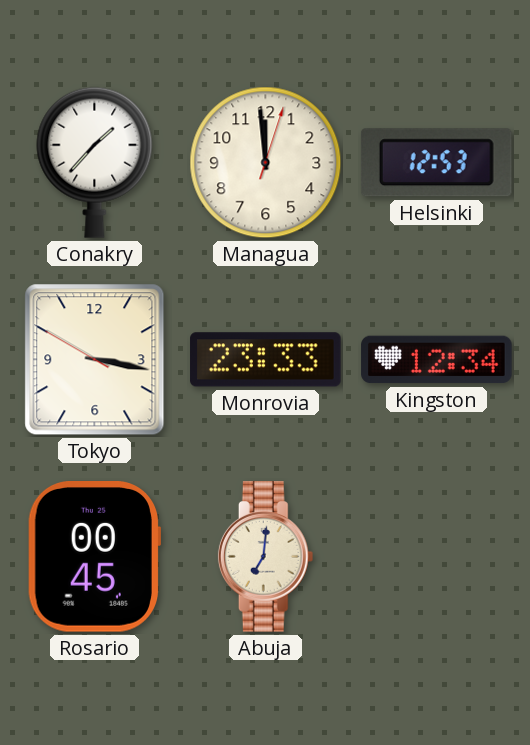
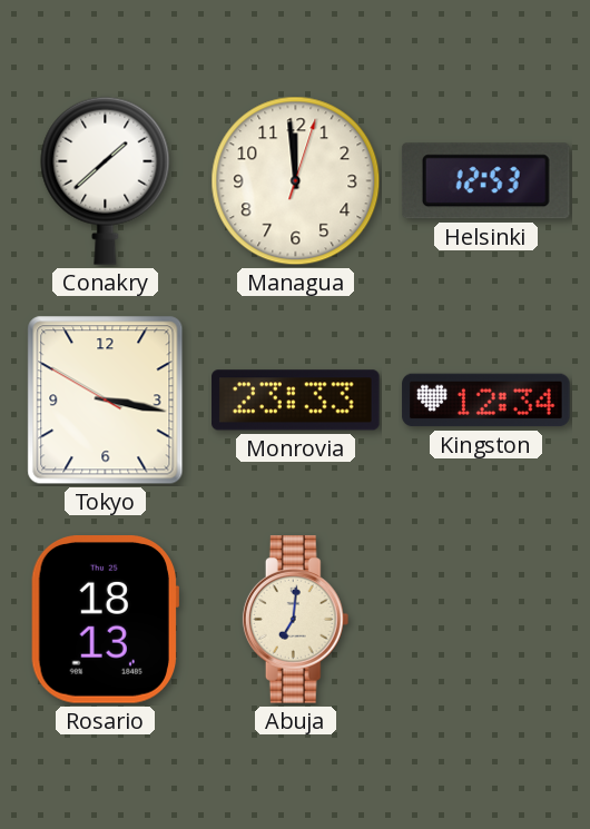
Conakry: 1:37 -> 1:38 (106, 180)
Rosario: 00:45 -> 18:13 (104, 620)
